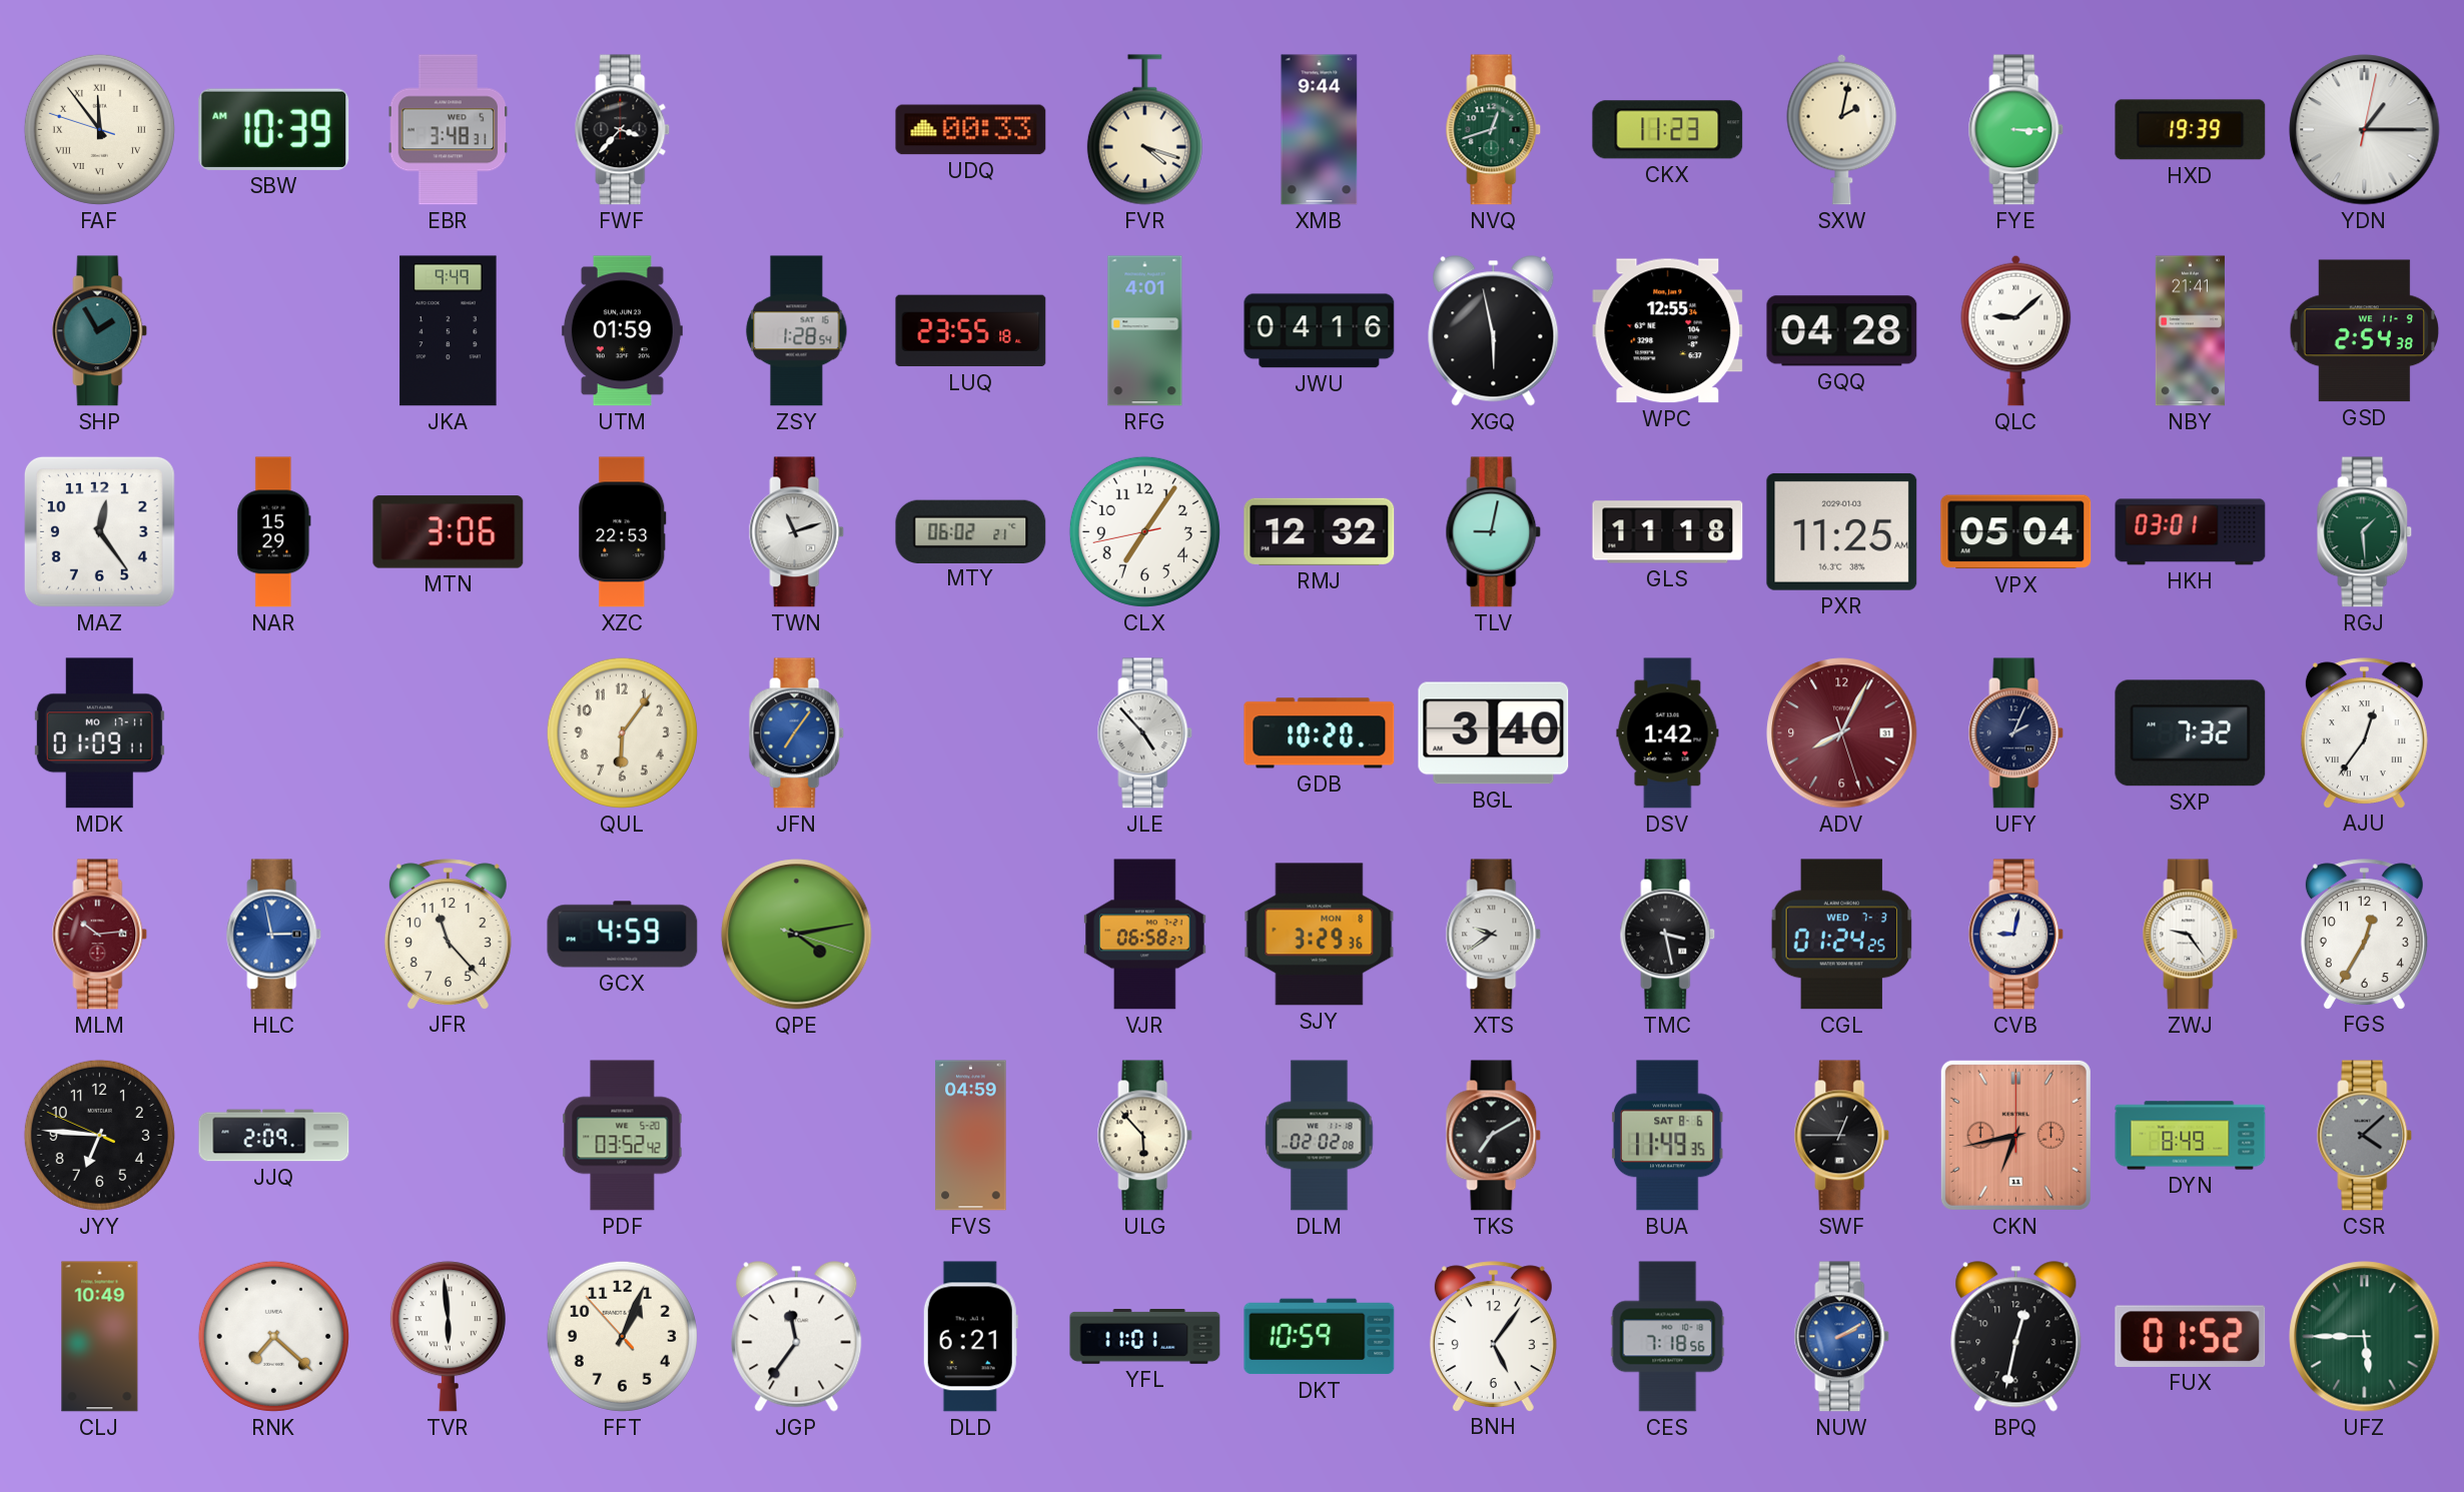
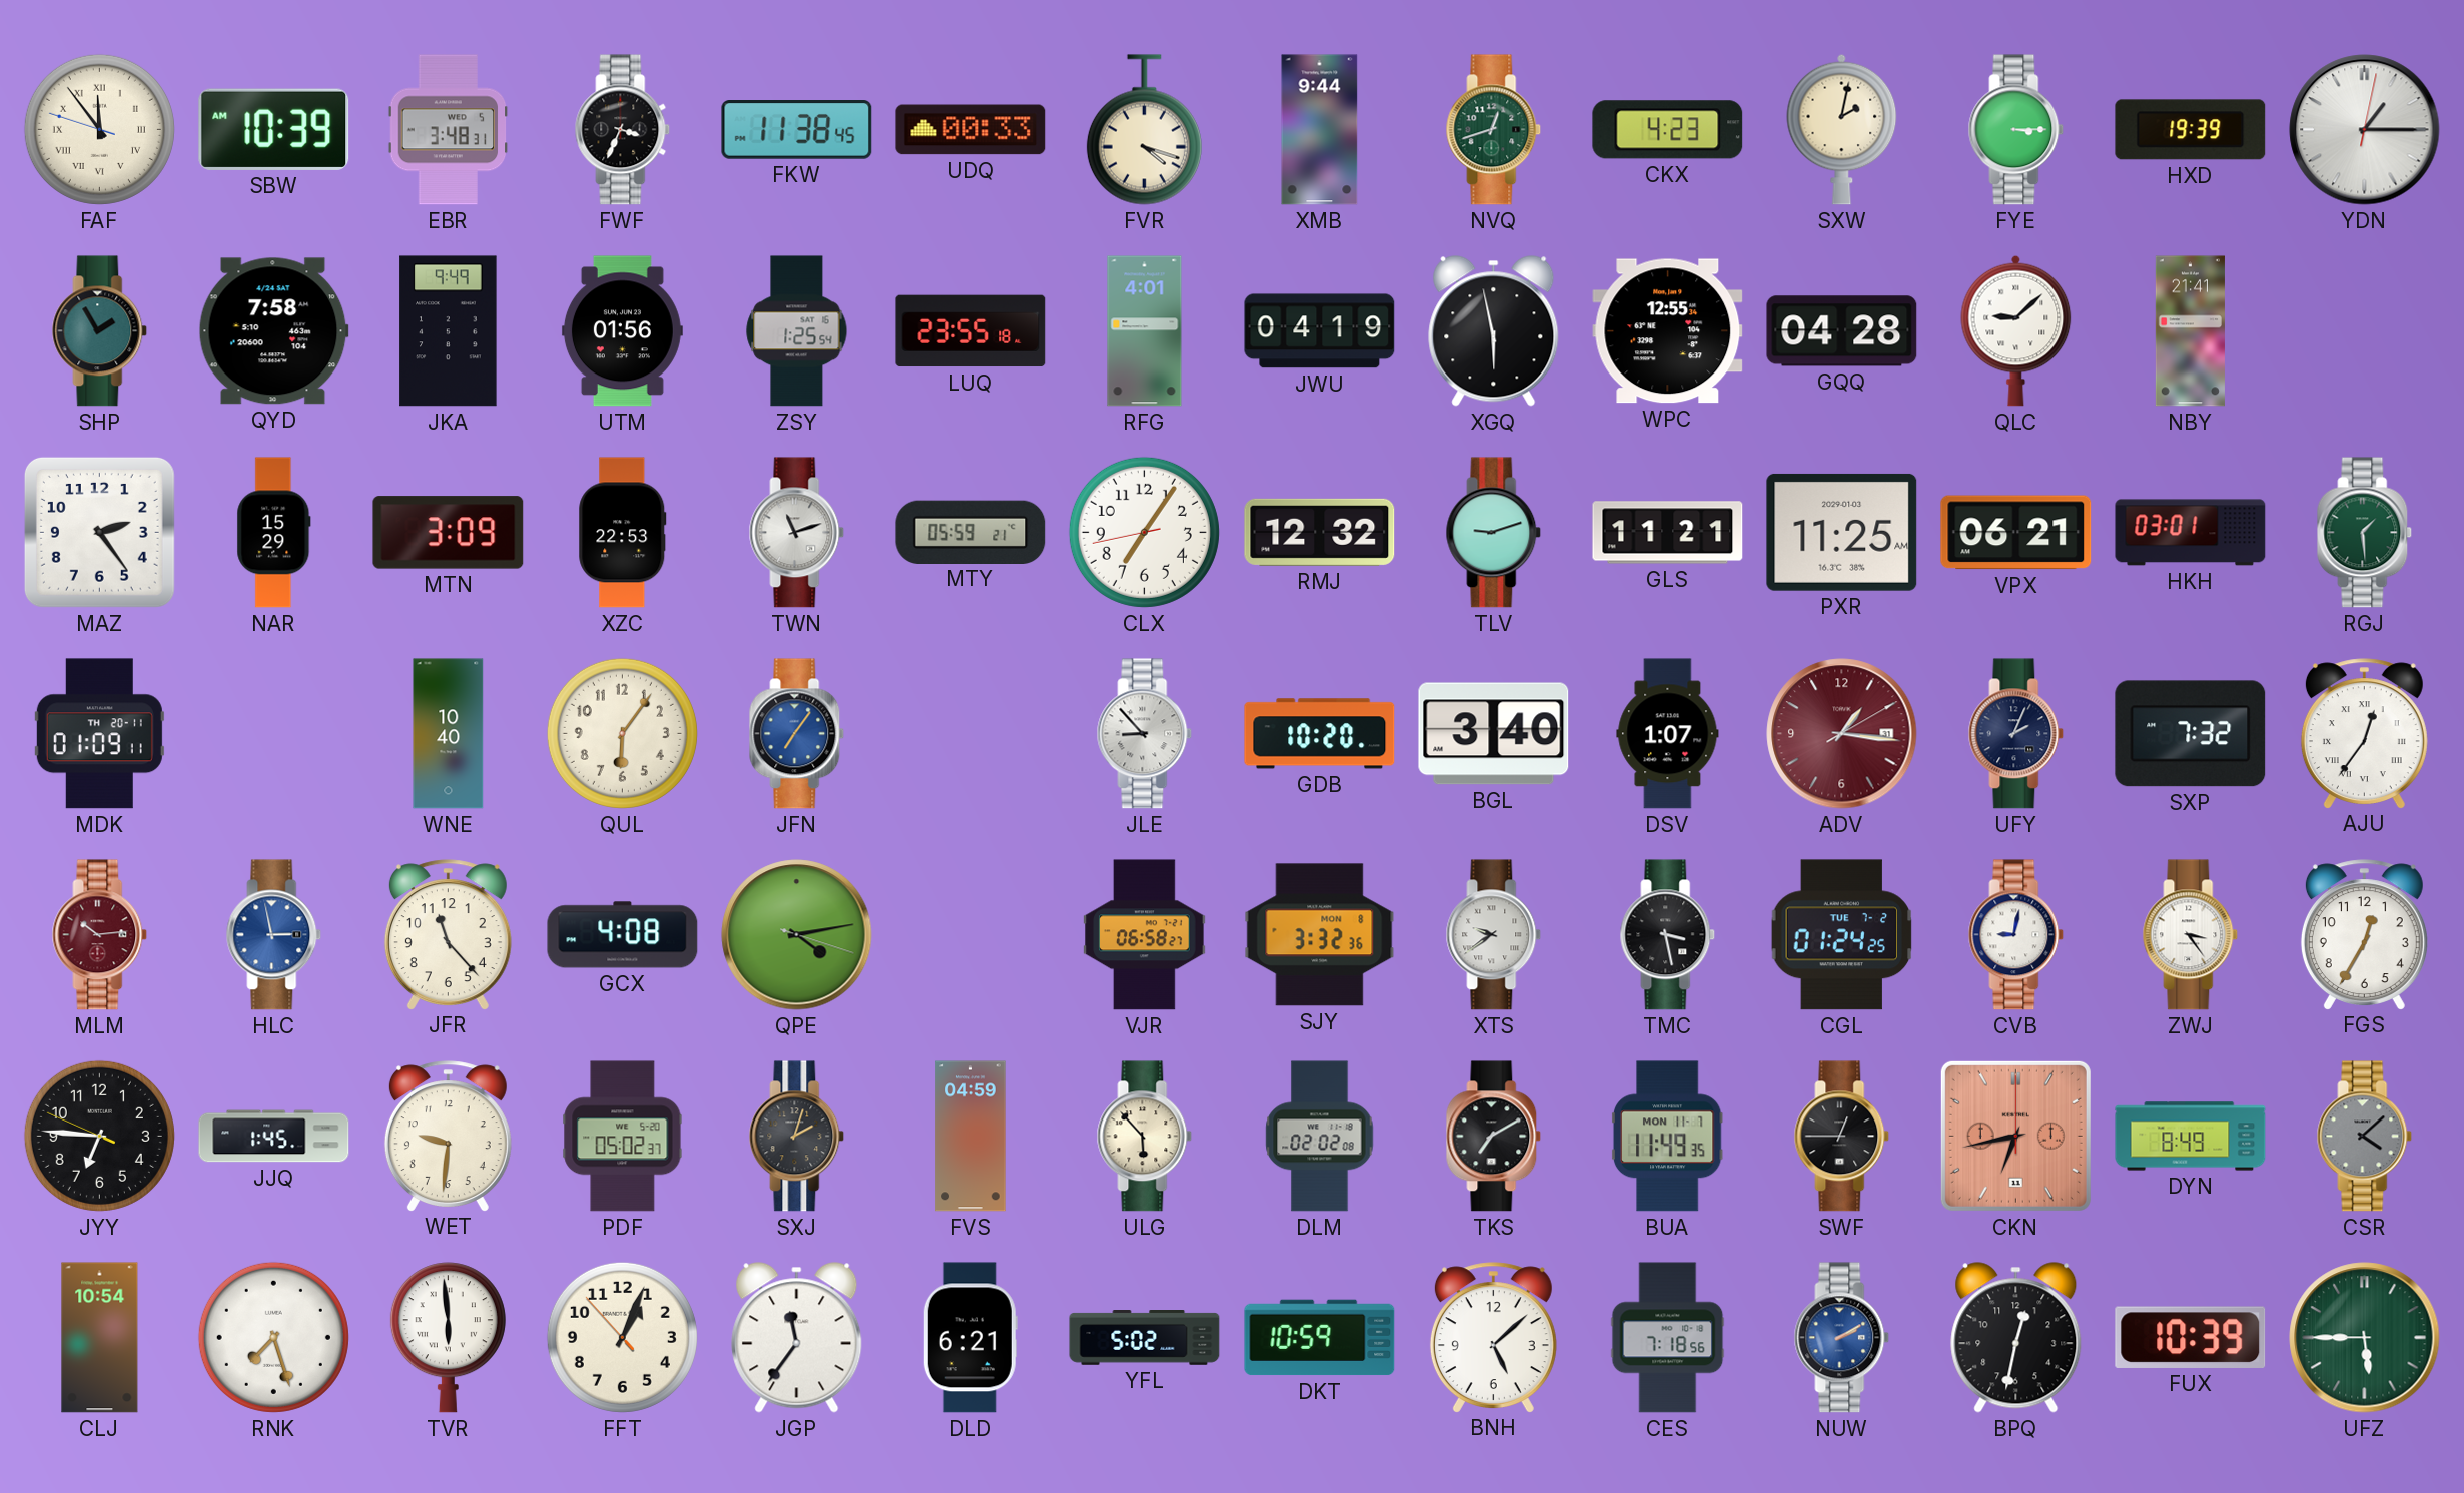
FWF: 3:37 -> 3:34 (623, 130)
FKW: none -> 11:38 (797, 130)
CKX: 11:23 -> 4:23 (1668, 130)
QYD: none -> 7:58 (273, 331)
UTM: 01:59 -> 01:56 (622, 331)
ZSY: 1:28 -> 1:25 (797, 331)
JWU: 04:16 -> 04:19 (1320, 331)
GSD: 2:54 -> none (2364, 331)
MAZ: 12:24 -> 2:24 (99, 532)
MTN: 3:06 -> 3:09 (449, 533)
MTY: 06:02 -> 05:59 (971, 532)
TLV: 9:02 -> 9:12 (1494, 533)
GLS: 11:18 -> 11:21 (1668, 533)
VPX: 05:04 -> 06:21 (2016, 533)
MDK date: MO 17-11 -> TH 20-11 (99, 734)
WNE: none -> 10:40 (449, 734)
JLE: 4:53 -> 8:53 (1145, 734)
DSV: 1:42 -> 1:07 (1668, 734)
ADV: 8:04 -> 1:16 (1842, 734)
GCX: 4:59 -> 4:08 (623, 935)
SJY: 3:29 -> 3:32 (1320, 935)
CGL date: WED 7-3 -> TUE 7-2 (1842, 935)
ZWJ: 9:24 -> 3:24 (2191, 935)
JJQ: 2:09 -> 1:45 (274, 1137)
WET: none -> 9:31 (448, 1136)
PDF: 03:52 -> 05:02 (623, 1137)
SXJ: none -> 2:03 (797, 1137)
BUA date: SAT 8-6 -> MON 11-7 (1667, 1137)
CLJ: 10:49 -> 10:54 (100, 1338)
RNK: 7:22 -> 7:27 (273, 1337)
YFL: 11:01 -> 5:02 (1145, 1338)
BNH: 5:06 -> 5:08 (1493, 1337)
FUX: 01:52 -> 10:39 (2191, 1337)
